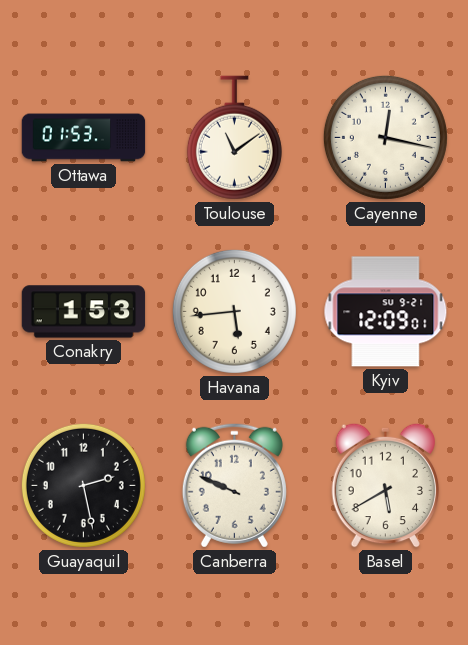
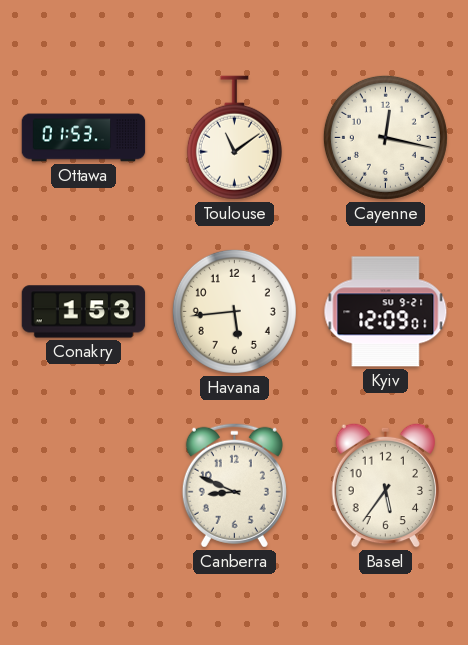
Guayaquil: 2:28 -> none (83, 485)
Canberra: 9:49 -> 8:49 (234, 485)
Basel: 5:40 -> 5:36 (385, 485)
